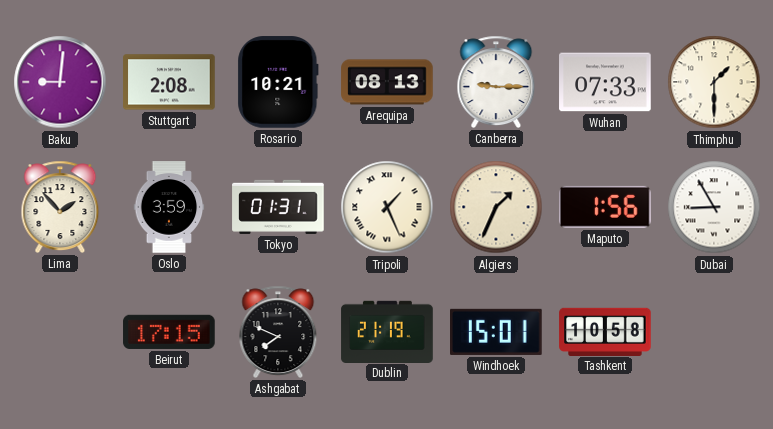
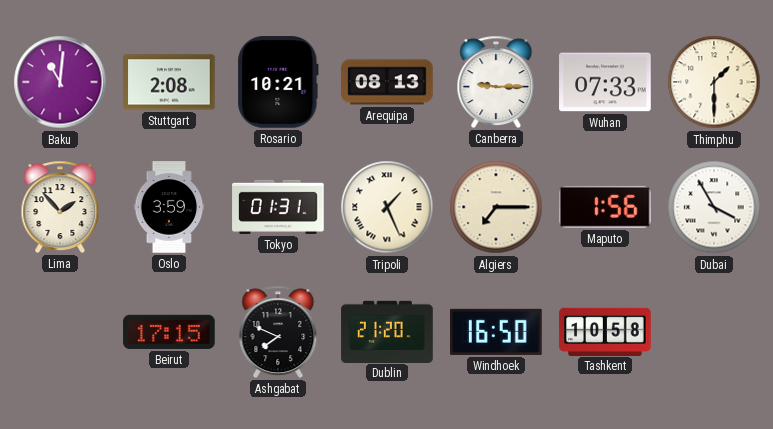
Baku: 9:01 -> 11:01 (60, 82)
Algiers: 1:34 -> 7:15 (496, 207)
Dubai: 8:55 -> 3:55 (714, 207)
Dublin: 21:19 -> 21:20 (387, 331)
Windhoek: 15:01 -> 16:50 (496, 332)
